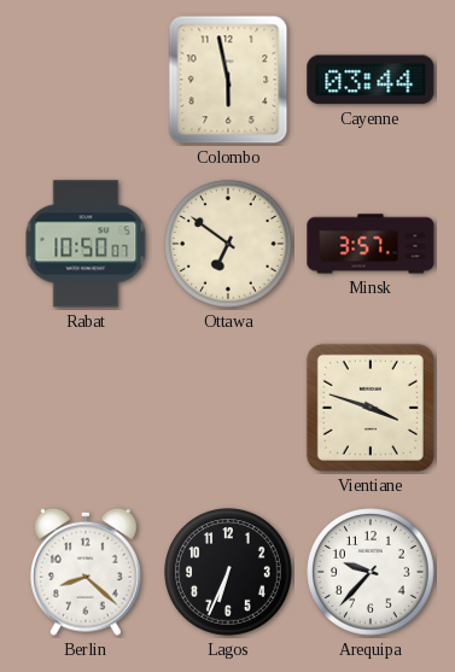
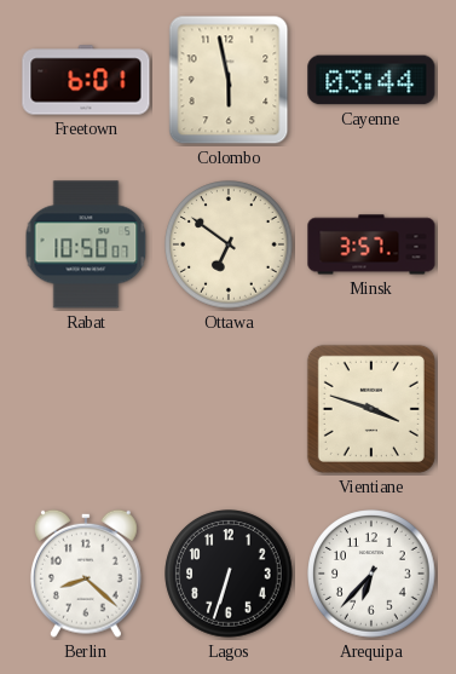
Freetown: none -> 6:01 (86, 80)
Lagos: 6:34 -> 6:33 (229, 574)
Arequipa: 9:37 -> 6:37 (371, 574)
